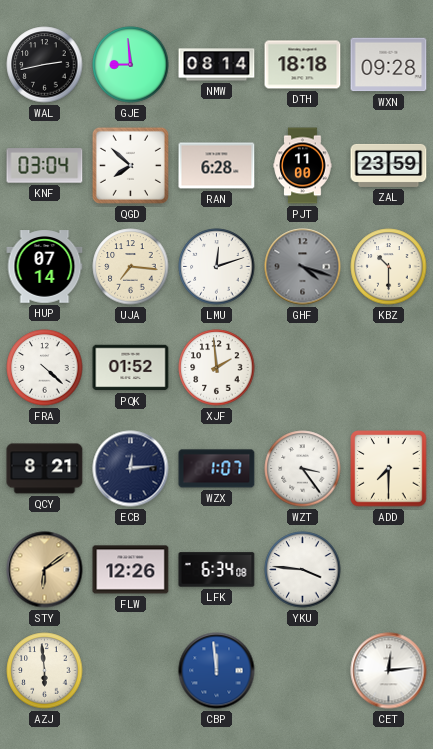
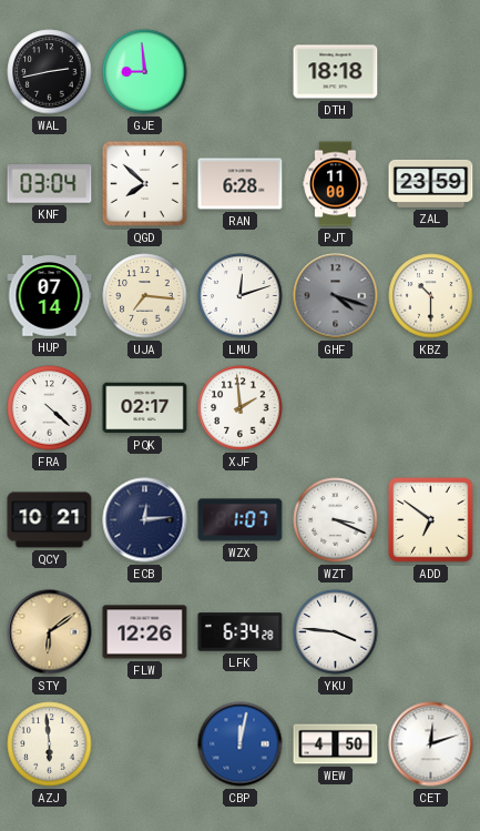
NMW: 08:14 -> none (217, 65)
WXN: 09:28 -> none (389, 65)
PQK: 01:52 -> 02:17 (145, 408)
QCY: 8:21 -> 10:21 (50, 520)
WZT: 3:24 -> 3:19 (336, 520)
ADD: 7:30 -> 6:51 (431, 520)
LFK: 6:34:08 -> 6:34:28 (241, 632)
CBP: 11:59 -> 12:02 (241, 744)
WEW: none -> 4:50 (336, 744)
CET: 12:14 -> 12:12 (431, 744)
